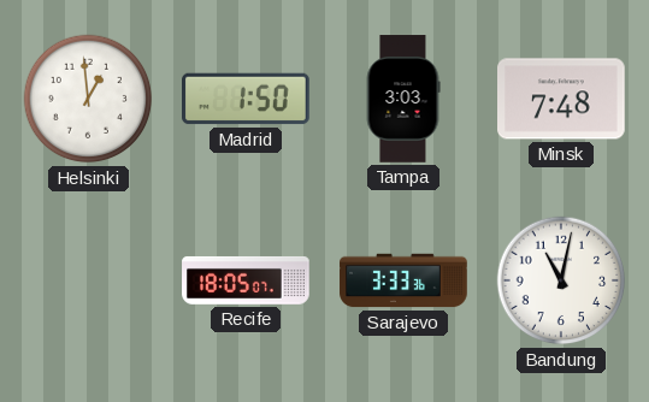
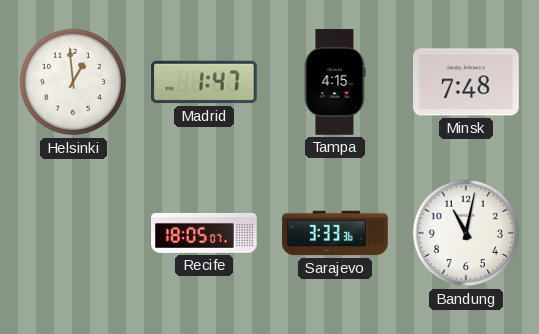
Madrid: 1:50 -> 1:47 (204, 82)
Tampa: 3:03 -> 4:15 (335, 82)
